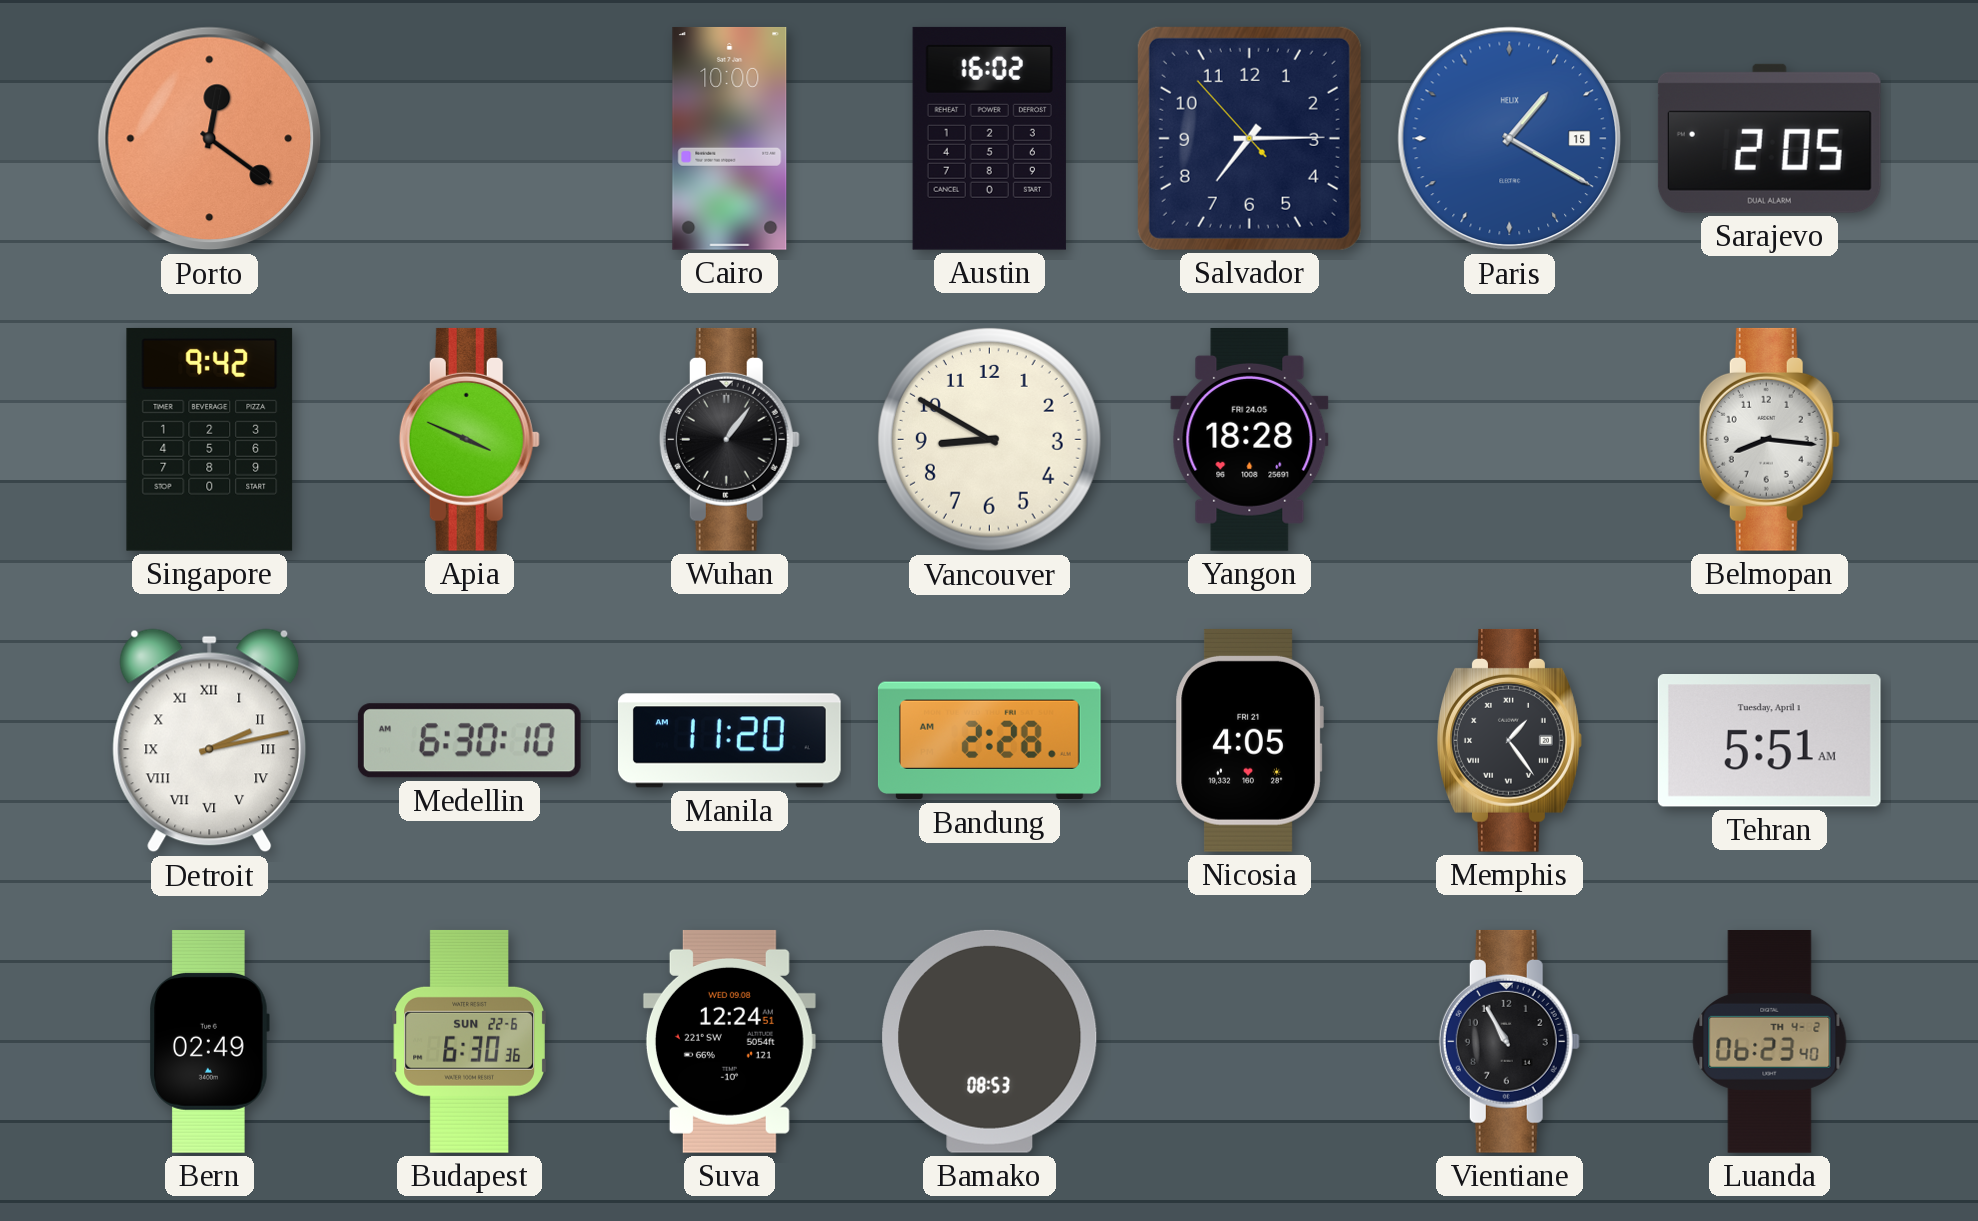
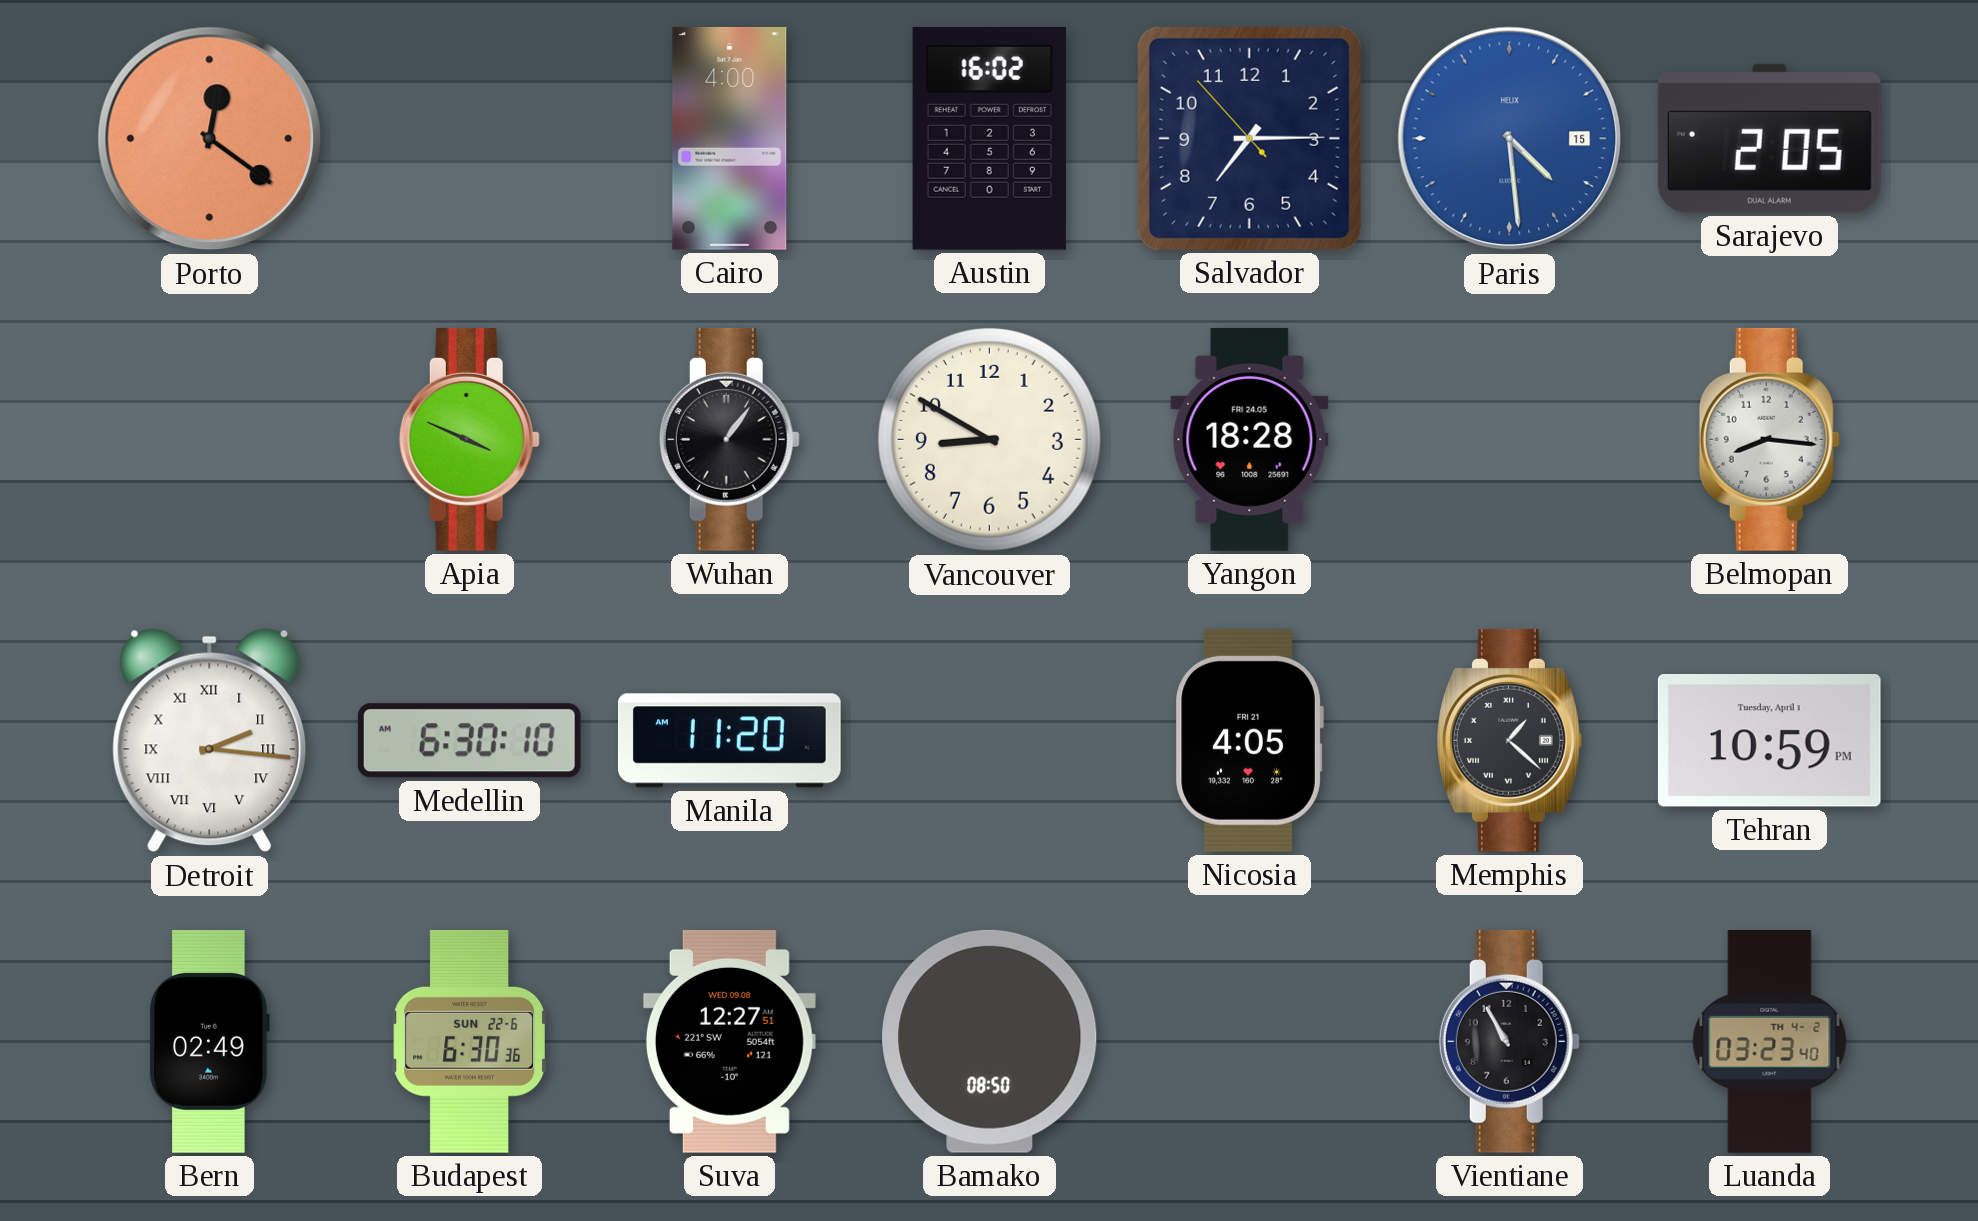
Cairo: 10:00 -> 4:00 (730, 138)
Paris: 1:20 -> 4:29 (1510, 139)
Singapore: 9:42 -> none (210, 439)
Detroit: 2:13 -> 2:16 (210, 741)
Bandung: 2:28 -> none (989, 741)
Memphis: 1:24 -> 1:22 (1510, 740)
Tehran: 5:51 -> 10:59 (1769, 741)
Suva: 12:24 -> 12:27 (729, 1041)
Bamako: 08:53 -> 08:50 (990, 1041)
Luanda: 06:23 -> 03:23 (1770, 1042)
